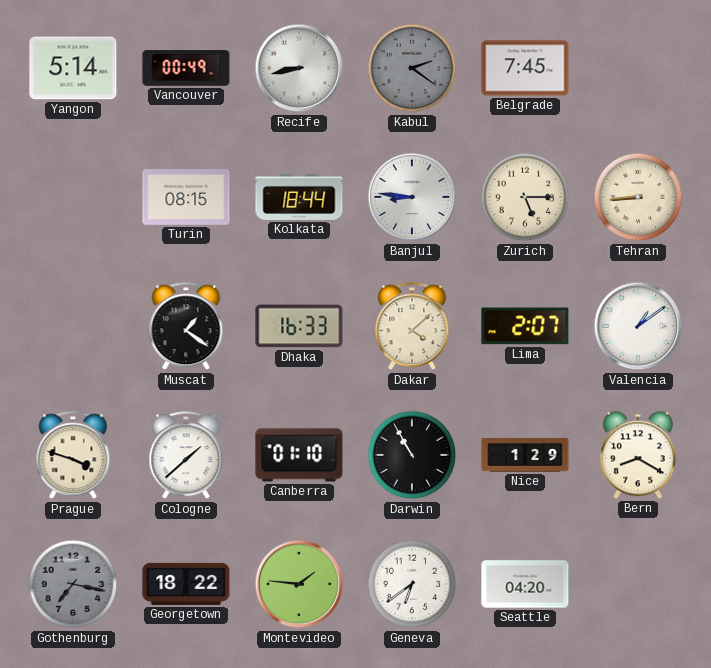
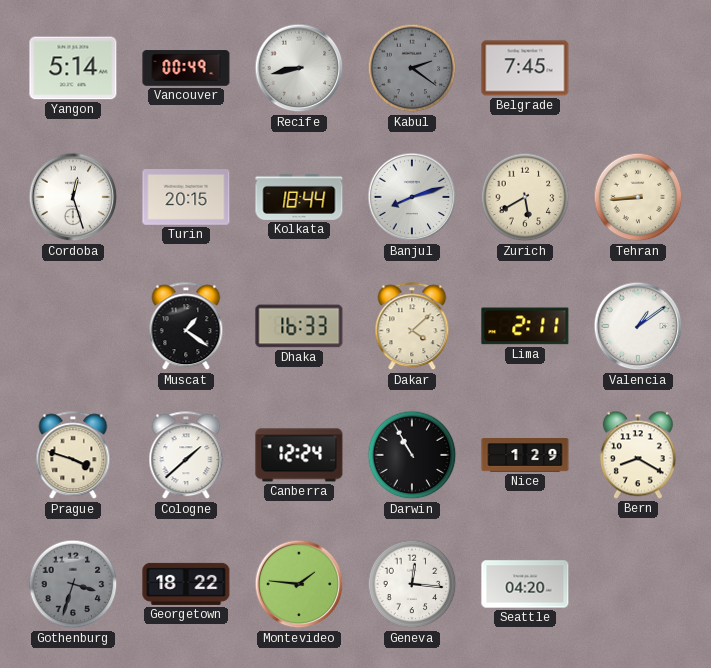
Cordoba: none -> 12:27 (73, 197)
Turin: 08:15 -> 20:15 (186, 198)
Banjul: 8:46 -> 8:12 (412, 197)
Zurich: 5:15 -> 5:40 (525, 197)
Lima: 2:07 -> 2:11 (525, 326)
Canberra: 01:10 -> 12:24 (299, 455)
Gothenburg: 7:17 -> 3:33 (73, 584)
Geneva: 6:39 -> 12:16 (412, 584)
